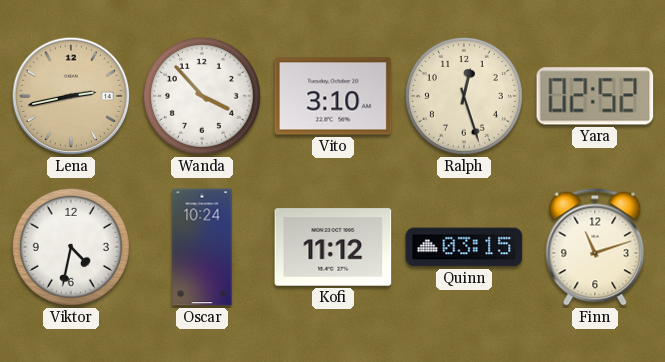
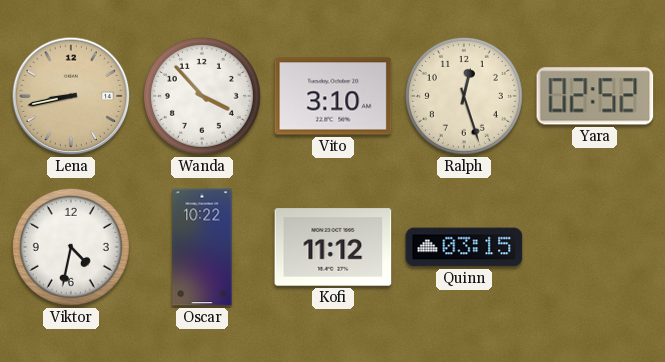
Lena: 2:43 -> 8:43 (71, 96)
Oscar: 10:24 -> 10:22 (202, 247)
Finn: 11:12 -> none (595, 247)
